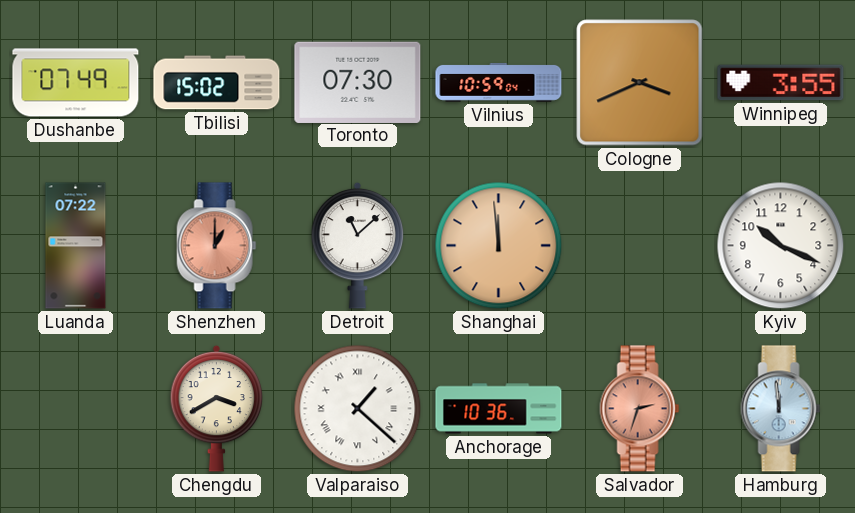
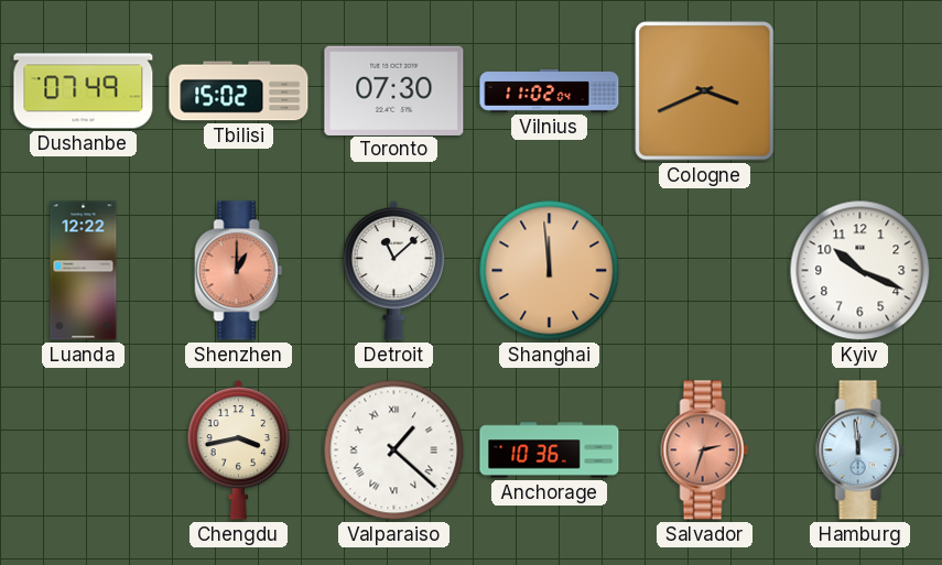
Vilnius: 10:59 -> 11:02 (550, 90)
Winnipeg: 3:55 -> none (781, 83)
Luanda: 07:22 -> 12:22 (84, 271)
Chengdu: 3:40 -> 3:43 (239, 449)
